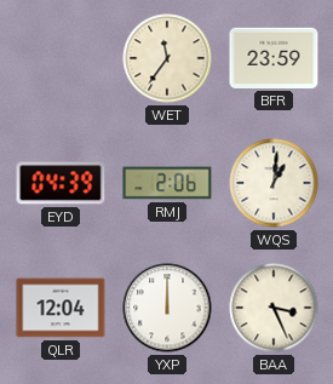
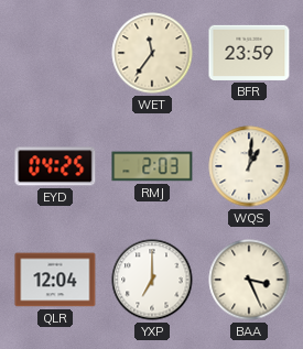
EYD: 04:39 -> 04:25 (55, 166)
RMJ: 2:06 -> 2:03 (152, 166)
YXP: 12:00 -> 7:00 (152, 280)
